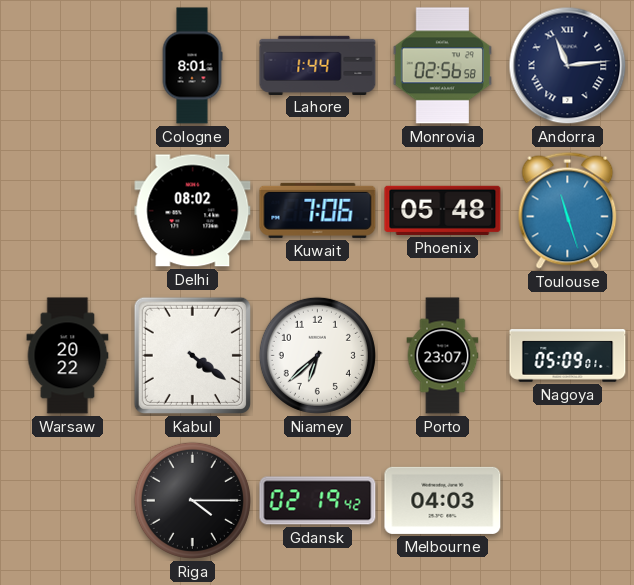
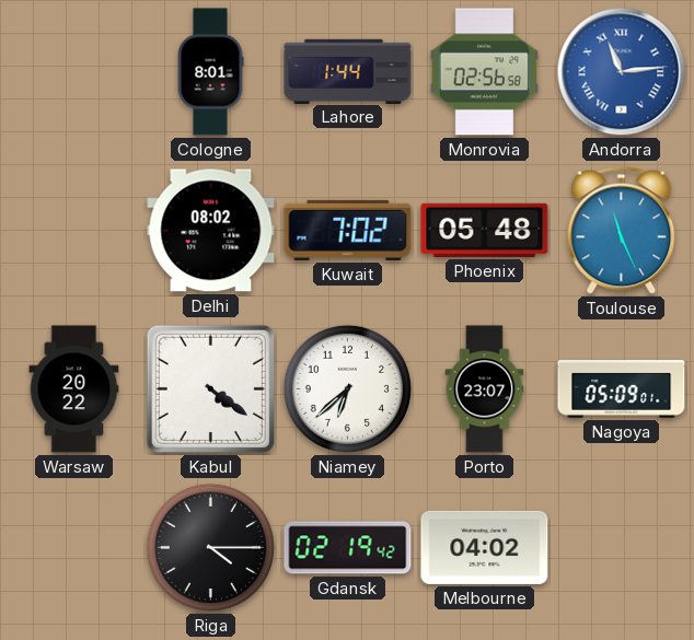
Andorra dial: navy -> blue (622, 72)
Kuwait: 7:06 -> 7:02 (348, 230)
Toulouse: 11:27 -> 11:26 (622, 230)
Melbourne: 04:03 -> 04:02 (485, 547)
